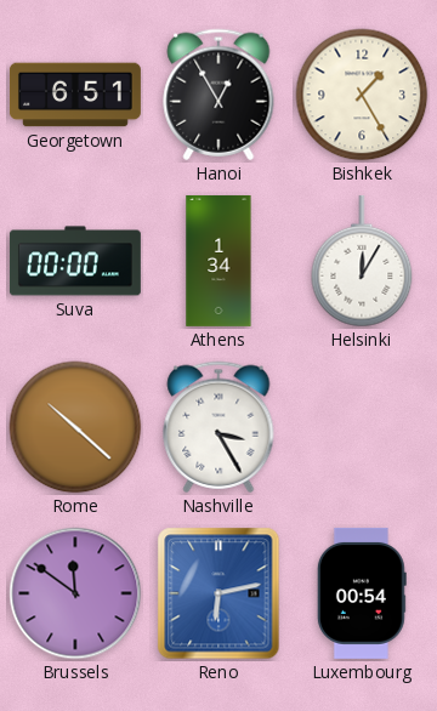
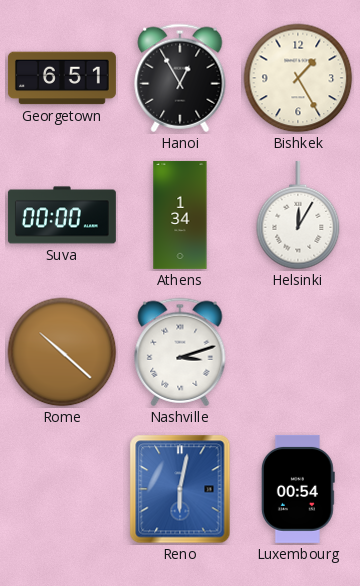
Nashville: 3:25 -> 3:12 (180, 352)
Brussels: 11:51 -> none (75, 593)
Reno: 6:13 -> 6:02 (180, 489)
